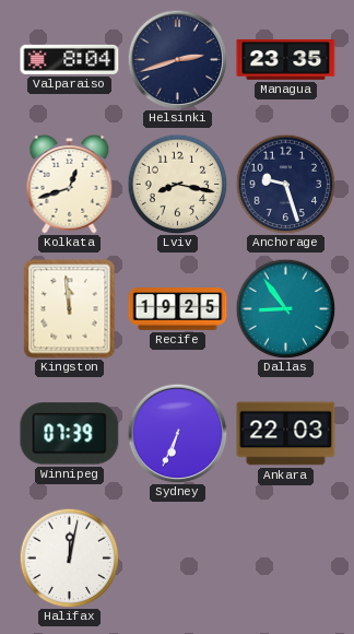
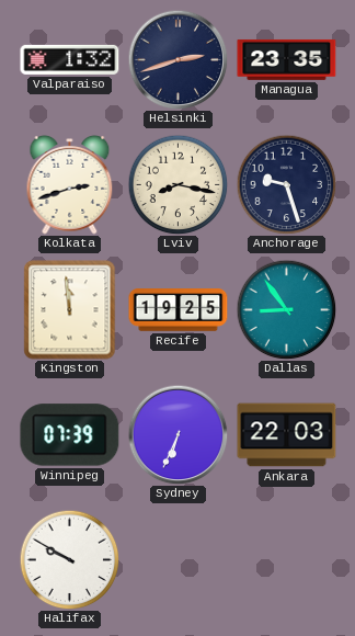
Valparaiso: 8:04 -> 1:32 (70, 59)
Kolkata: 12:42 -> 2:42 (70, 185)
Halifax: 12:02 -> 9:50 (69, 559)
